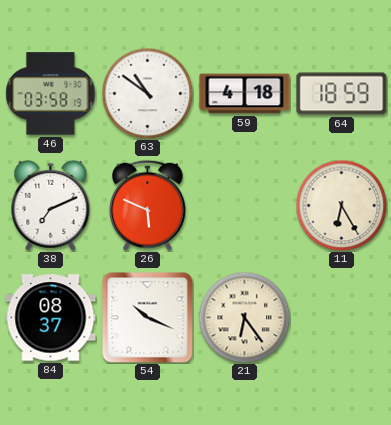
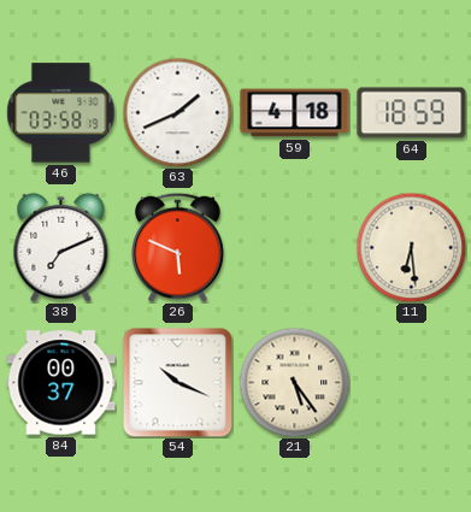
63: 10:51 -> 1:41 (177, 112)
11: 6:25 -> 6:29 (411, 247)
84: 08:37 -> 00:37 (61, 383)
21: 6:24 -> 5:24 (294, 382)
